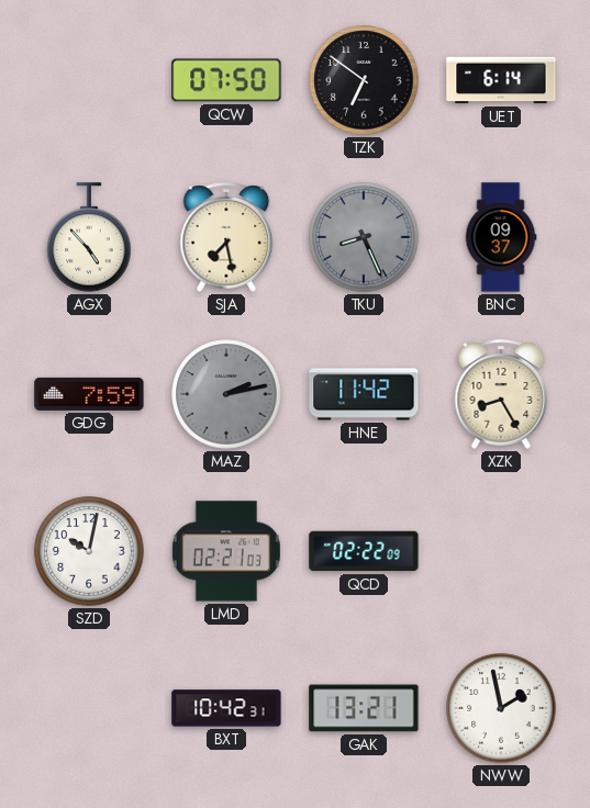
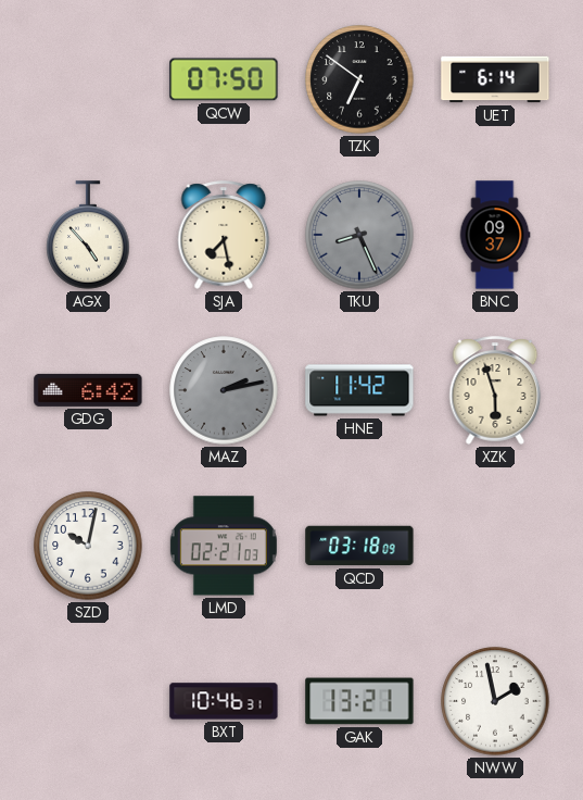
GDG: 7:59 -> 6:42 (88, 390)
XZK: 8:25 -> 5:57 (495, 390)
QCD: 02:22 -> 03:18 (359, 546)
BXT: 10:42 -> 10:46 (224, 701)
